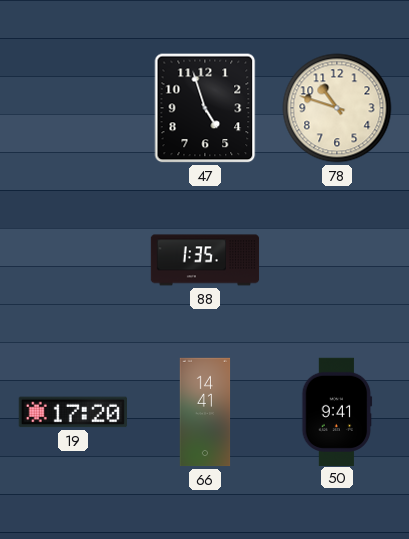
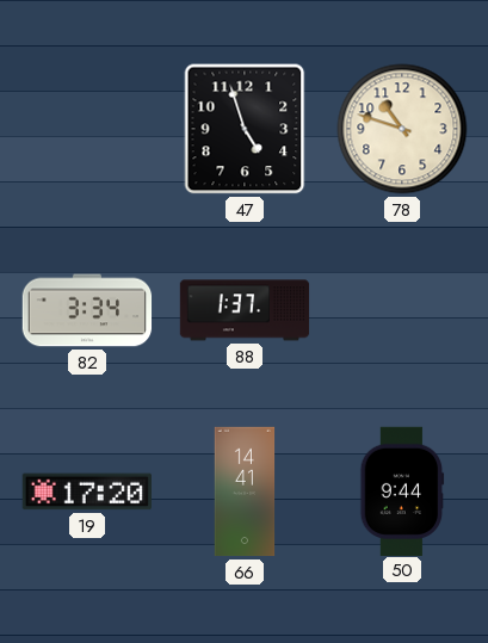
82: none -> 3:34 (87, 310)
88: 1:35 -> 1:37 (245, 310)
50: 9:41 -> 9:44 (402, 490)
